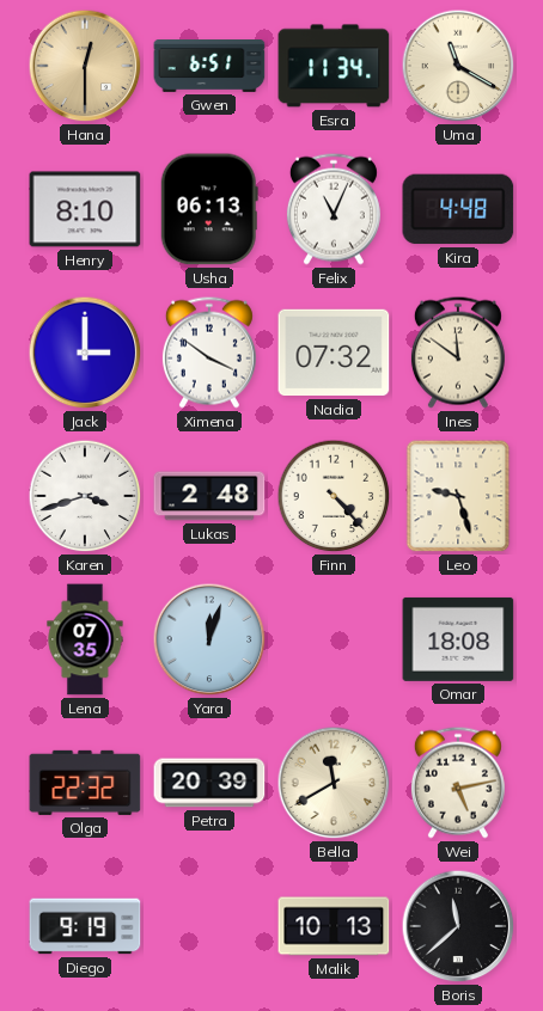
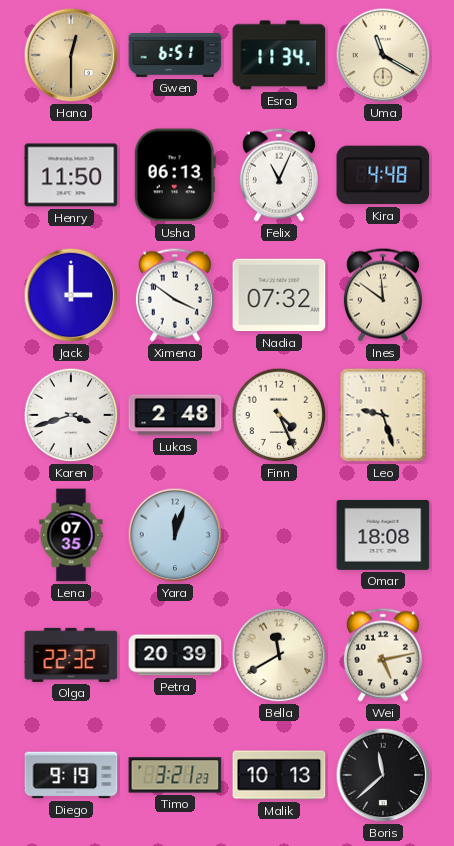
Henry: 8:10 -> 11:50 (71, 175)
Finn: 4:23 -> 4:26 (279, 415)
Timo: none -> 3:21 (175, 775)
